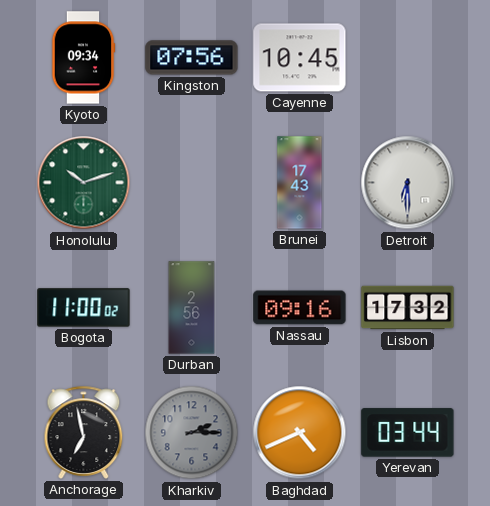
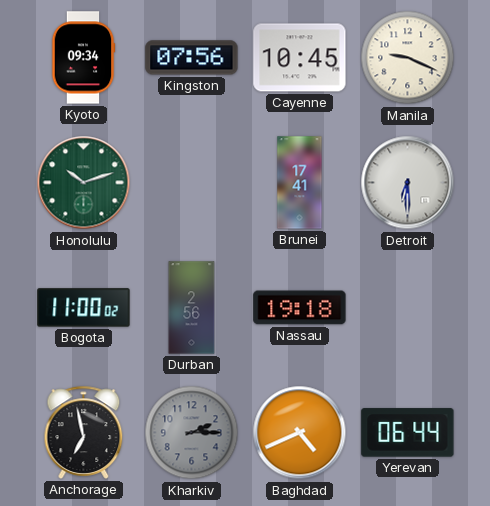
Manila: none -> 9:19 (408, 58)
Brunei: 17:43 -> 17:41 (300, 183)
Nassau: 09:16 -> 19:18 (300, 308)
Lisbon: 17:32 -> none (408, 308)
Yerevan: 03:44 -> 06:44 (408, 433)
